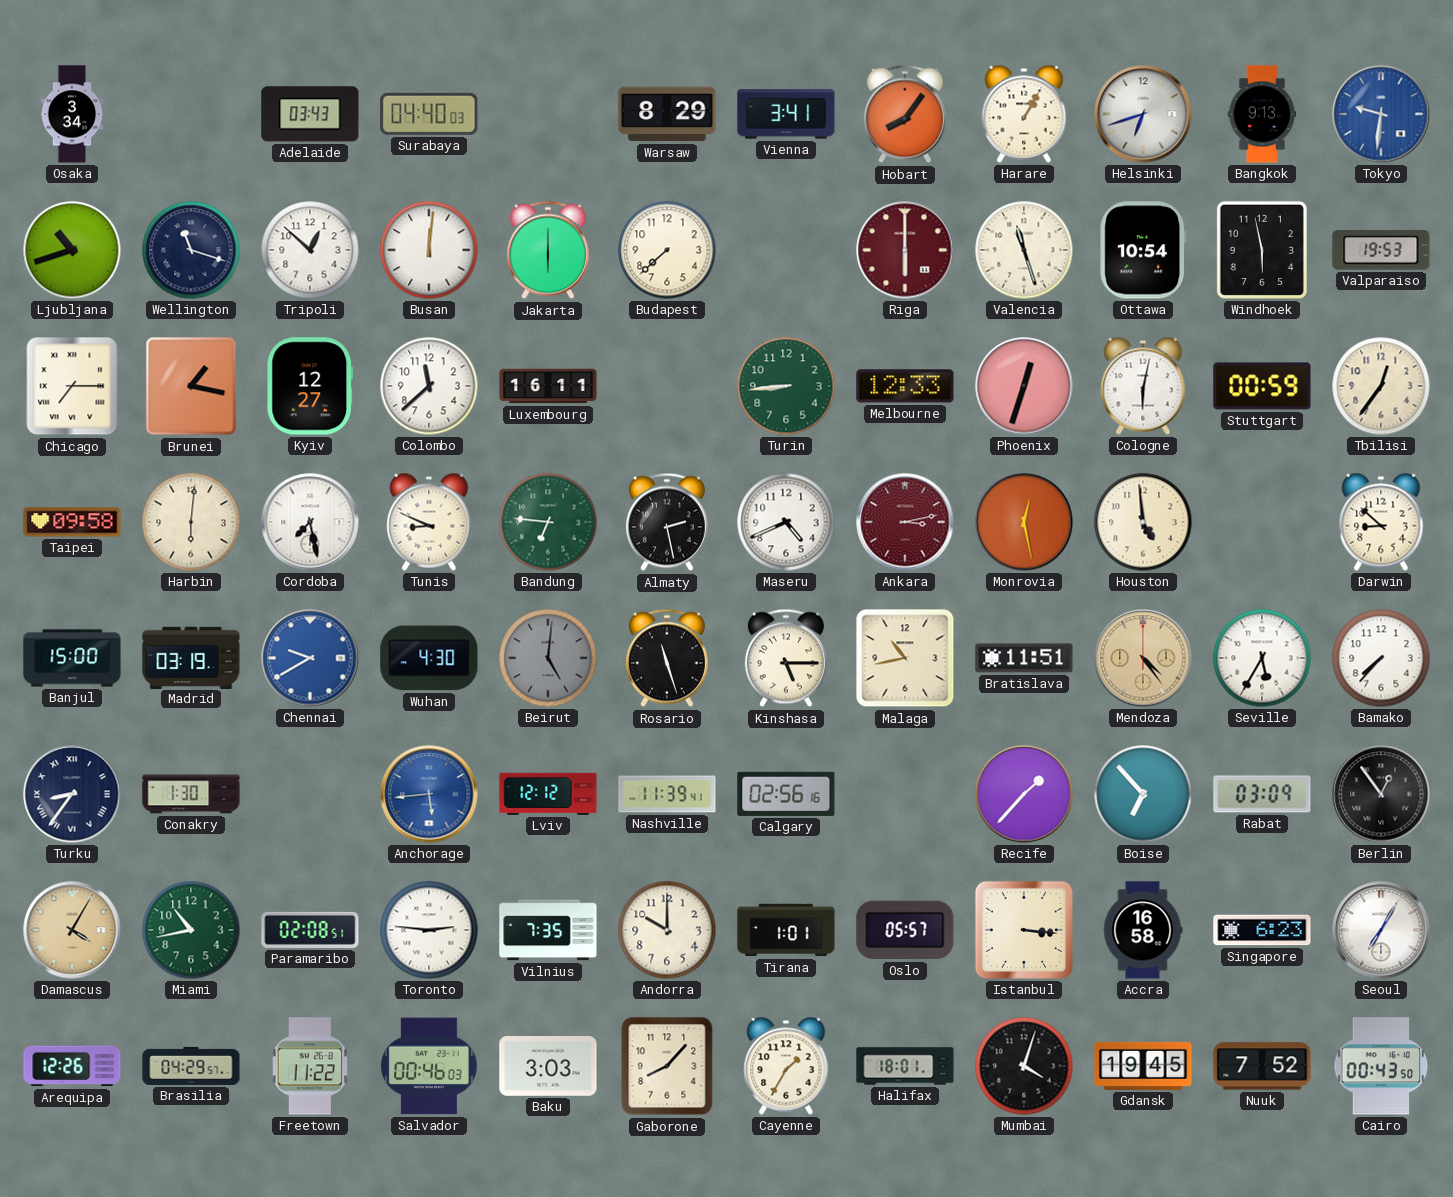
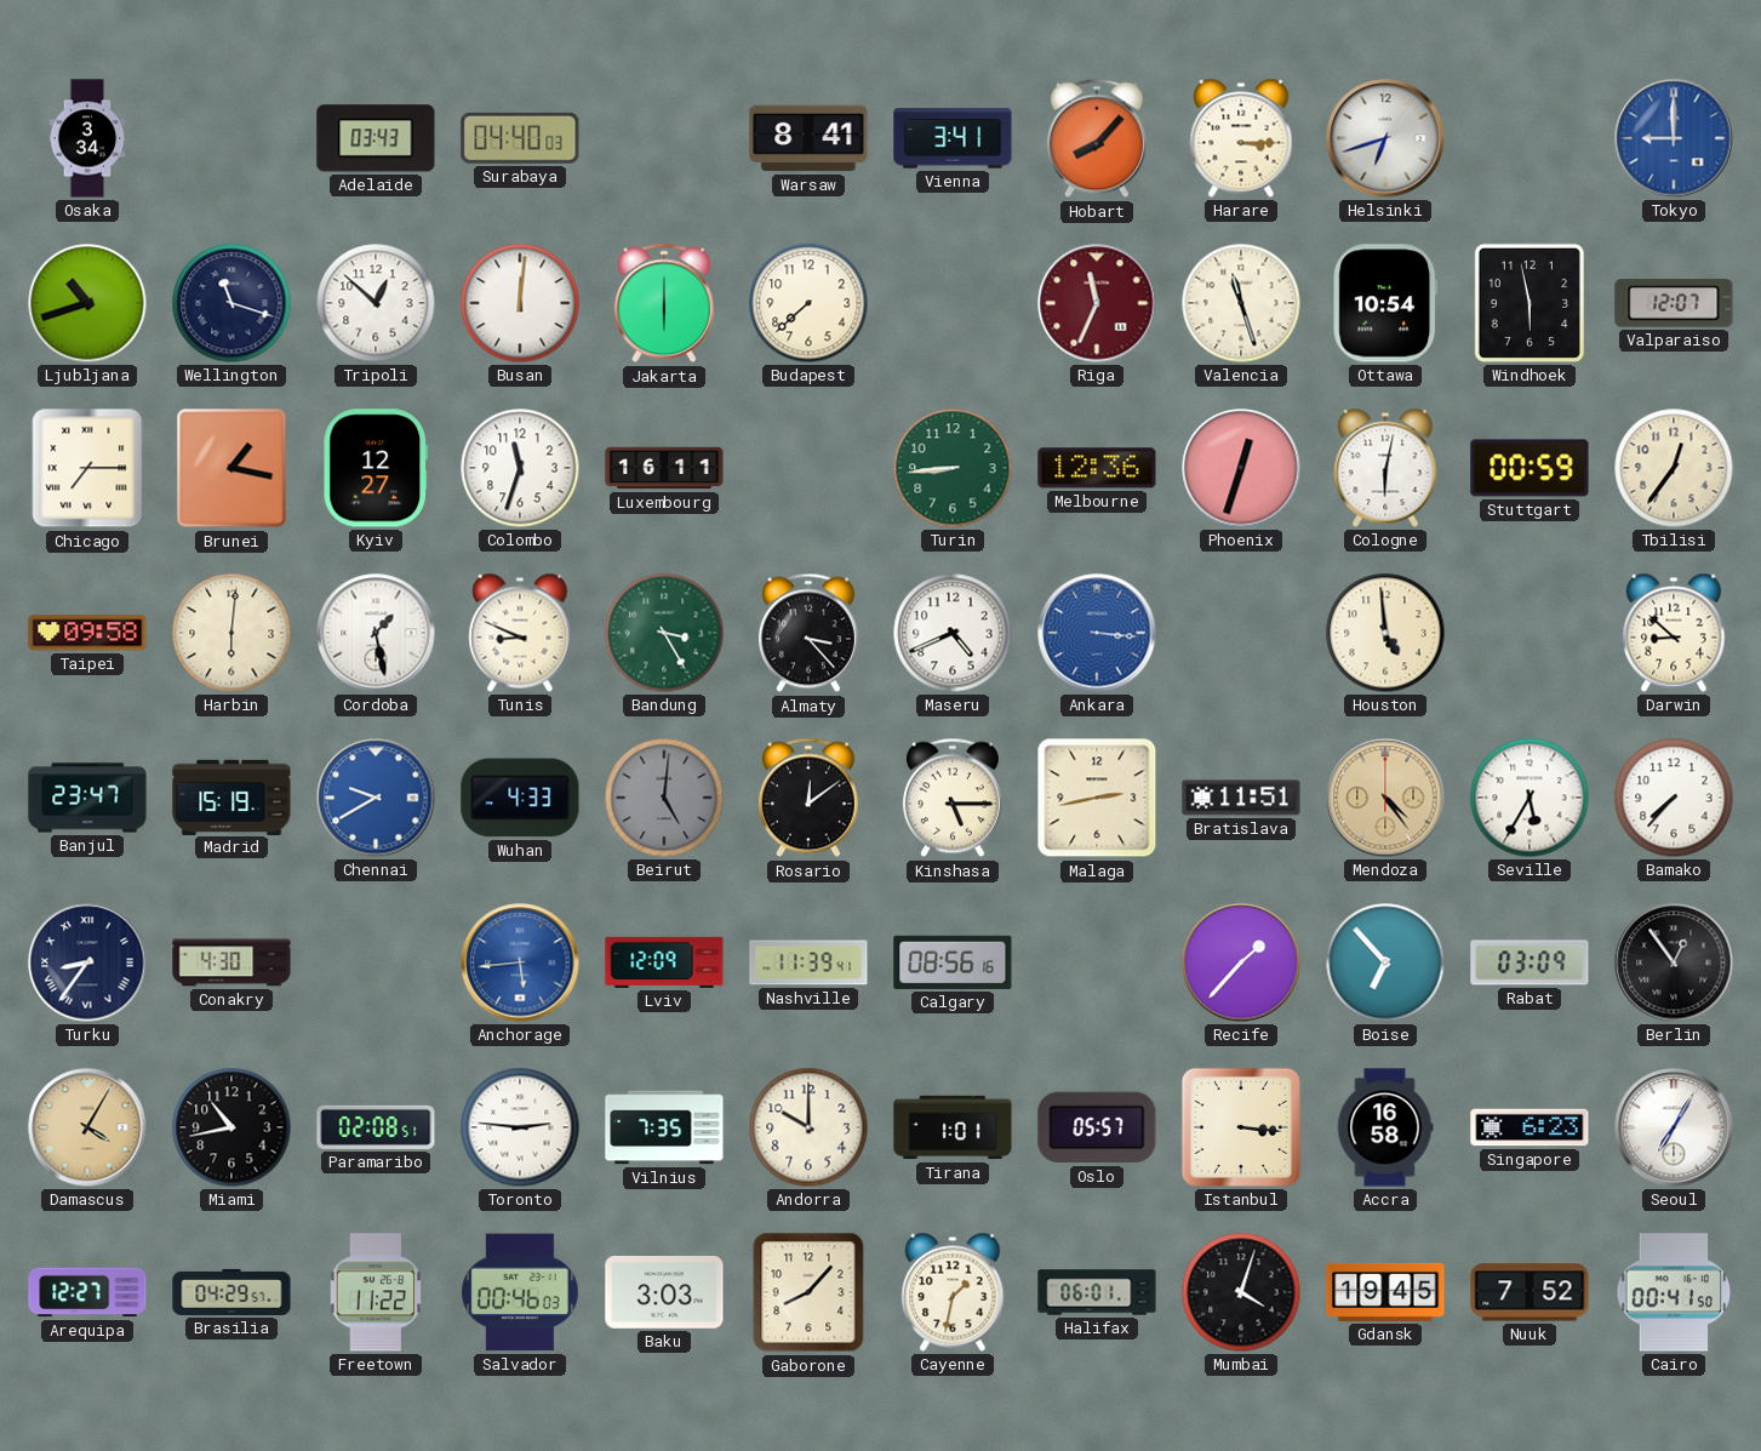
Warsaw: 8:29 -> 8:41 (808, 138)
Hobart: 8:06 -> 8:07 (1097, 138)
Harare: 1:05 -> 3:15 (1241, 138)
Bangkok: 9:13 -> none (1262, 114)
Tokyo: 9:31 -> 9:00 (1674, 138)
Riga: 6:00 -> 11:34 (1097, 303)
Valparaiso: 19:53 -> 12:07 (1674, 303)
Colombo: 11:38 -> 11:33 (520, 468)
Melbourne: 12:33 -> 12:36 (1097, 468)
Cordoba: 7:28 -> 1:28 (376, 633)
Bandung: 6:46 -> 3:25 (664, 633)
Almaty: 2:28 -> 3:23 (808, 633)
Ankara: 3:13 -> 3:16 (1097, 633)
Ankara dial: burgundy -> blue (1097, 633)
Monrovia: 12:28 -> none (1024, 522)
Banjul: 15:00 -> 23:47 (87, 798)
Madrid: 03:19 -> 15:19 (231, 796)
Wuhan: 4:30 -> 4:33 (520, 798)
Rosario: 11:27 -> 12:09 (808, 798)
Malaga: 10:43 -> 2:43 (1097, 798)
Conakry: 1:30 -> 4:30 (231, 962)
Lviv: 12:12 -> 12:09 (664, 962)
Calgary: 02:56 -> 08:56 (953, 962)
Miami dial: green -> black (231, 1127)
Arequipa: 12:26 -> 12:27 (87, 1292)
Cayenne: 1:35 -> 1:32 (953, 1292)
Halifax: 18:01 -> 06:01 (1097, 1292)
Cairo: 00:43 -> 00:41 (1674, 1292)
